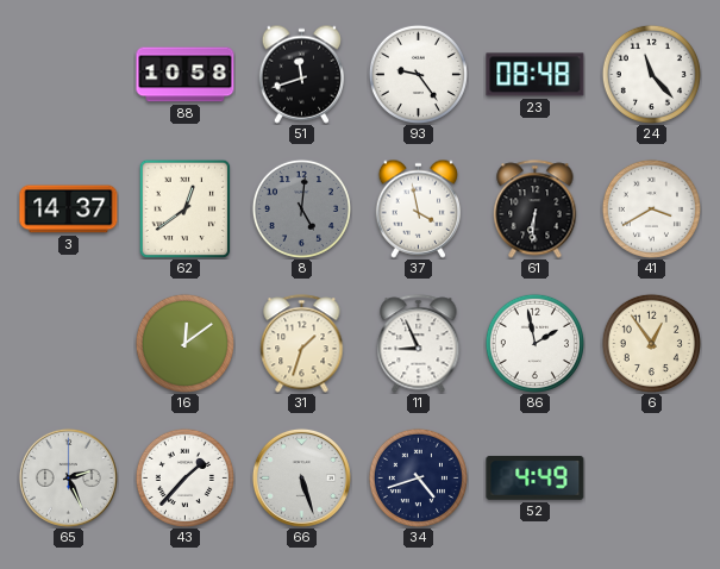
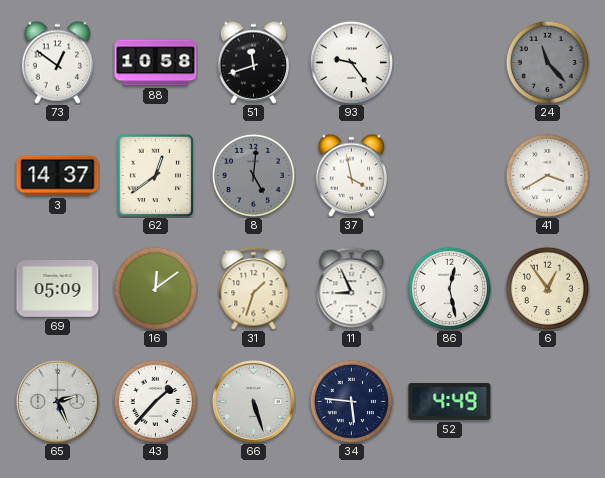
73: none -> 12:51 (58, 62)
23: 08:48 -> none (536, 75)
24 dial: white -> grey (547, 62)
61: 6:31 -> none (536, 210)
69: none -> 05:09 (58, 289)
86: 1:58 -> 12:28 (449, 288)
34: 4:42 -> 5:46 (351, 401)
